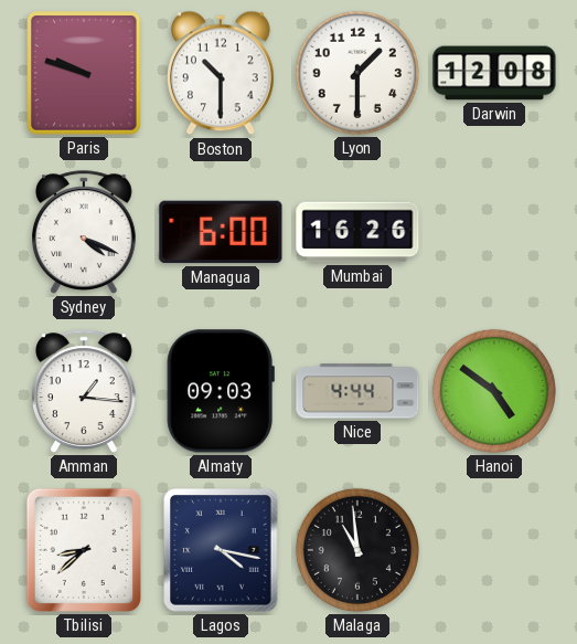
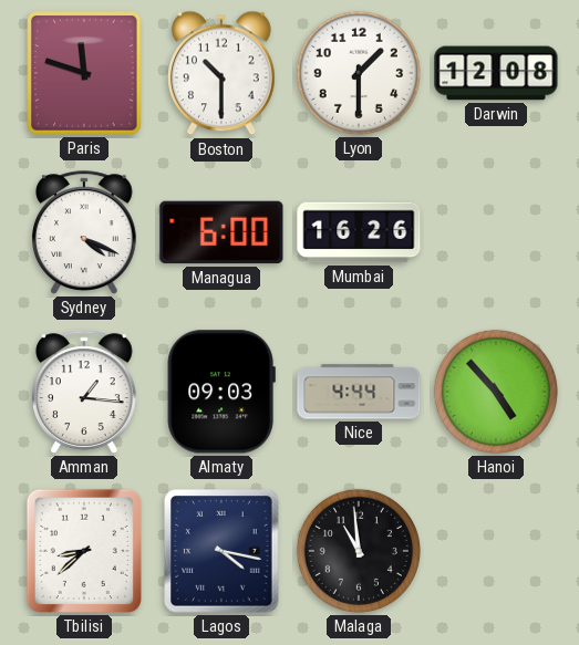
Paris: 9:48 -> 11:48 (84, 73)
Hanoi: 4:51 -> 4:53 (496, 392)
